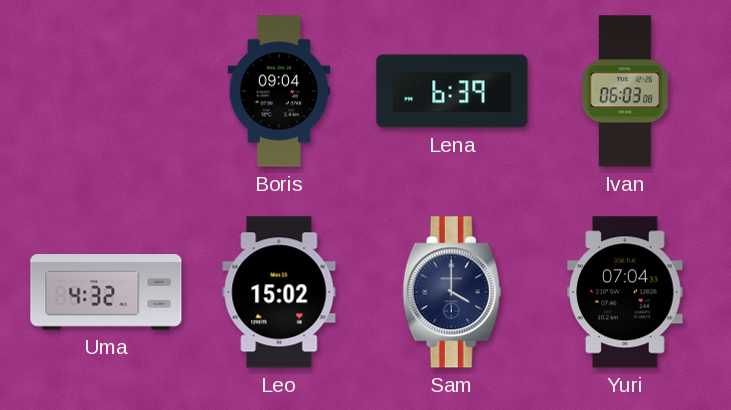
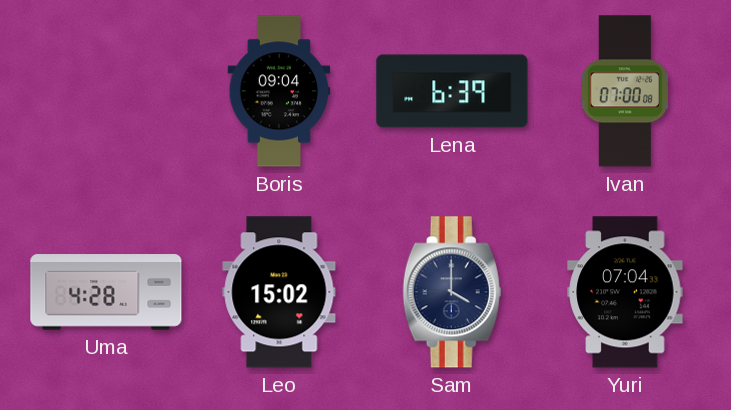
Ivan: 06:03 -> 07:00 (625, 91)
Uma: 4:32 -> 4:28 (106, 292)
